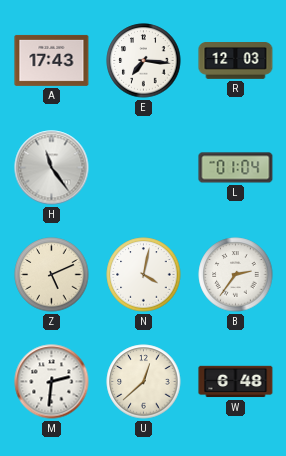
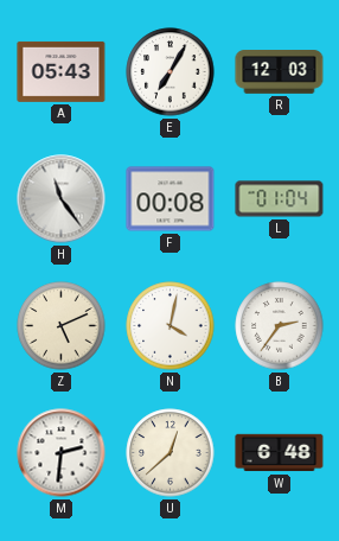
A: 17:43 -> 05:43 (62, 71)
E: 7:16 -> 7:05 (171, 72)
F: none -> 00:08 (171, 199)
